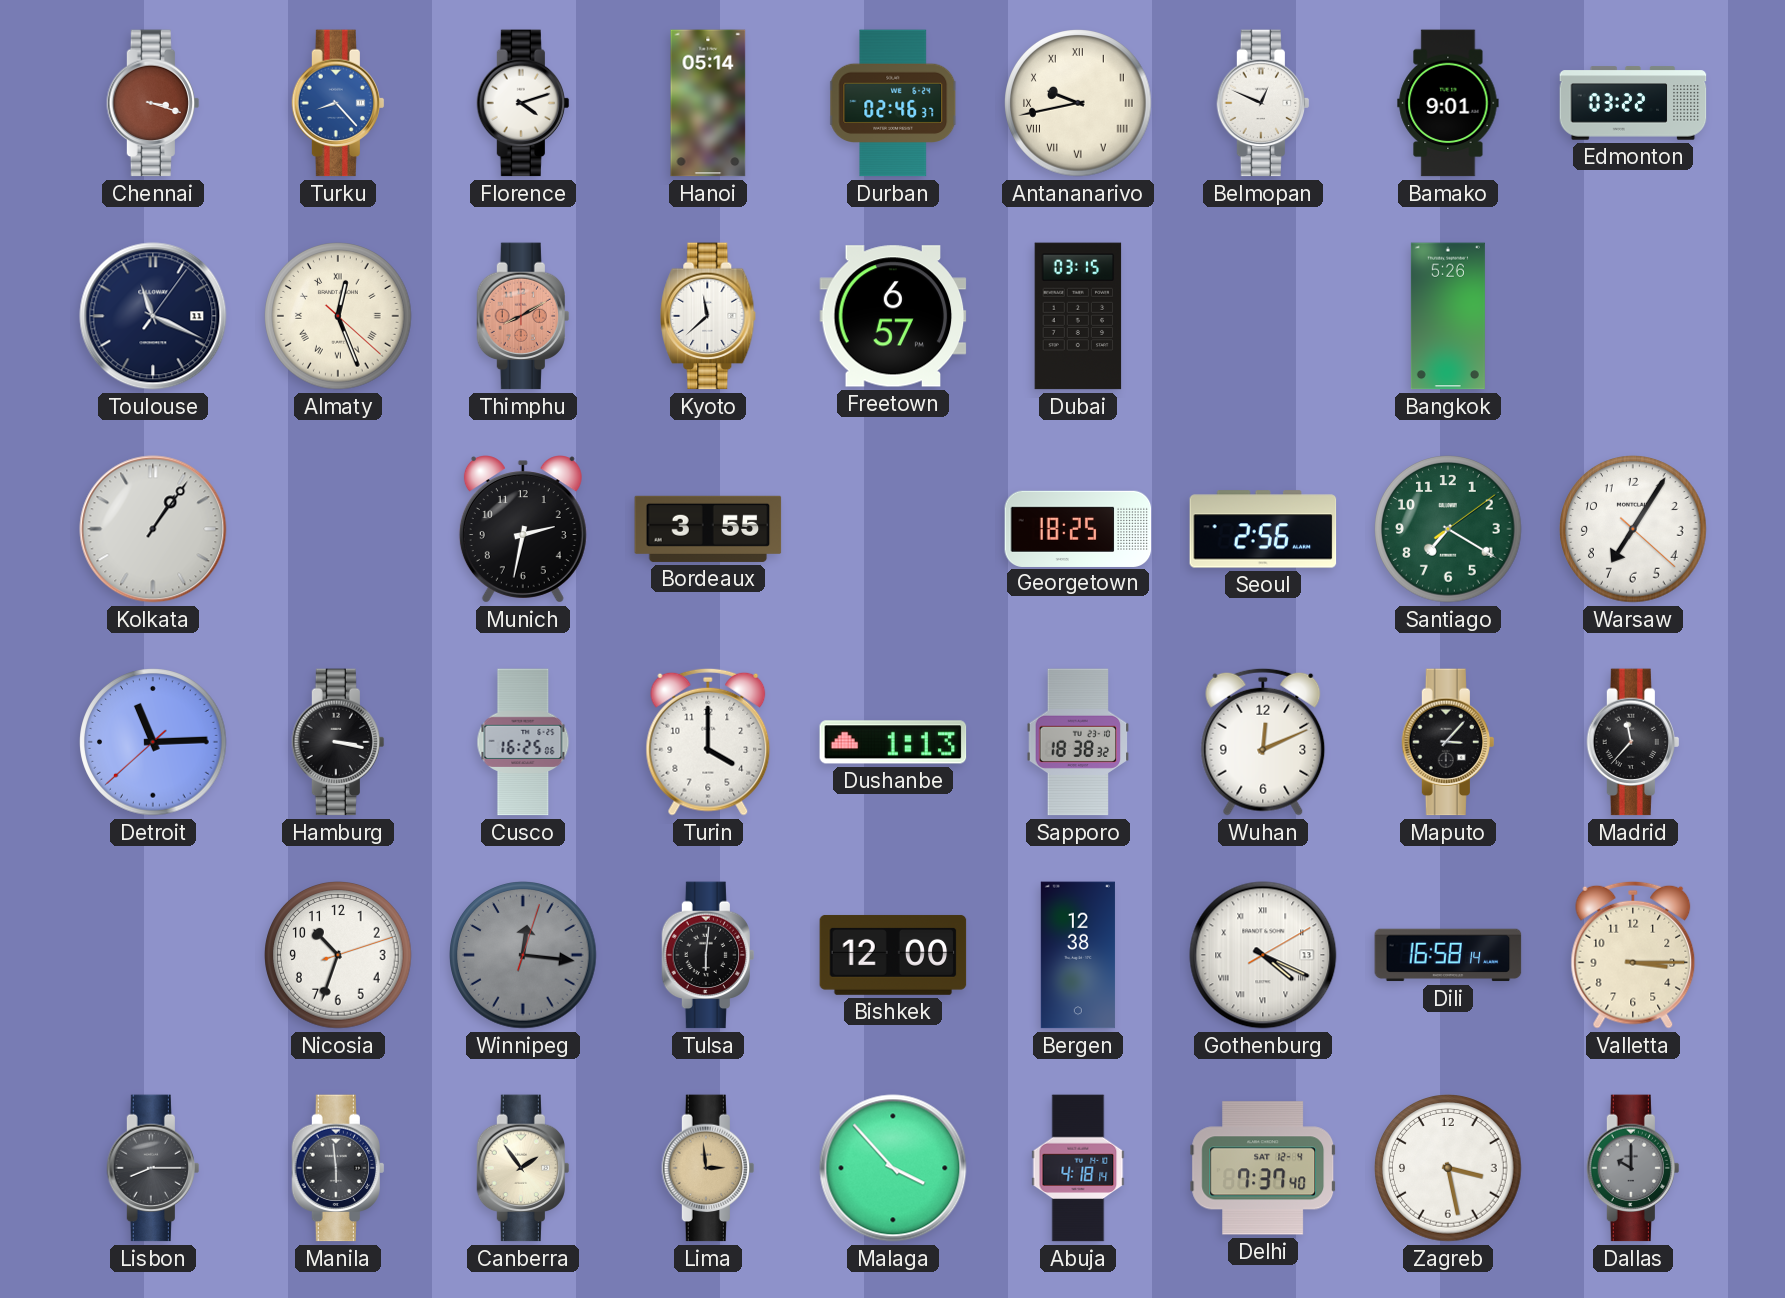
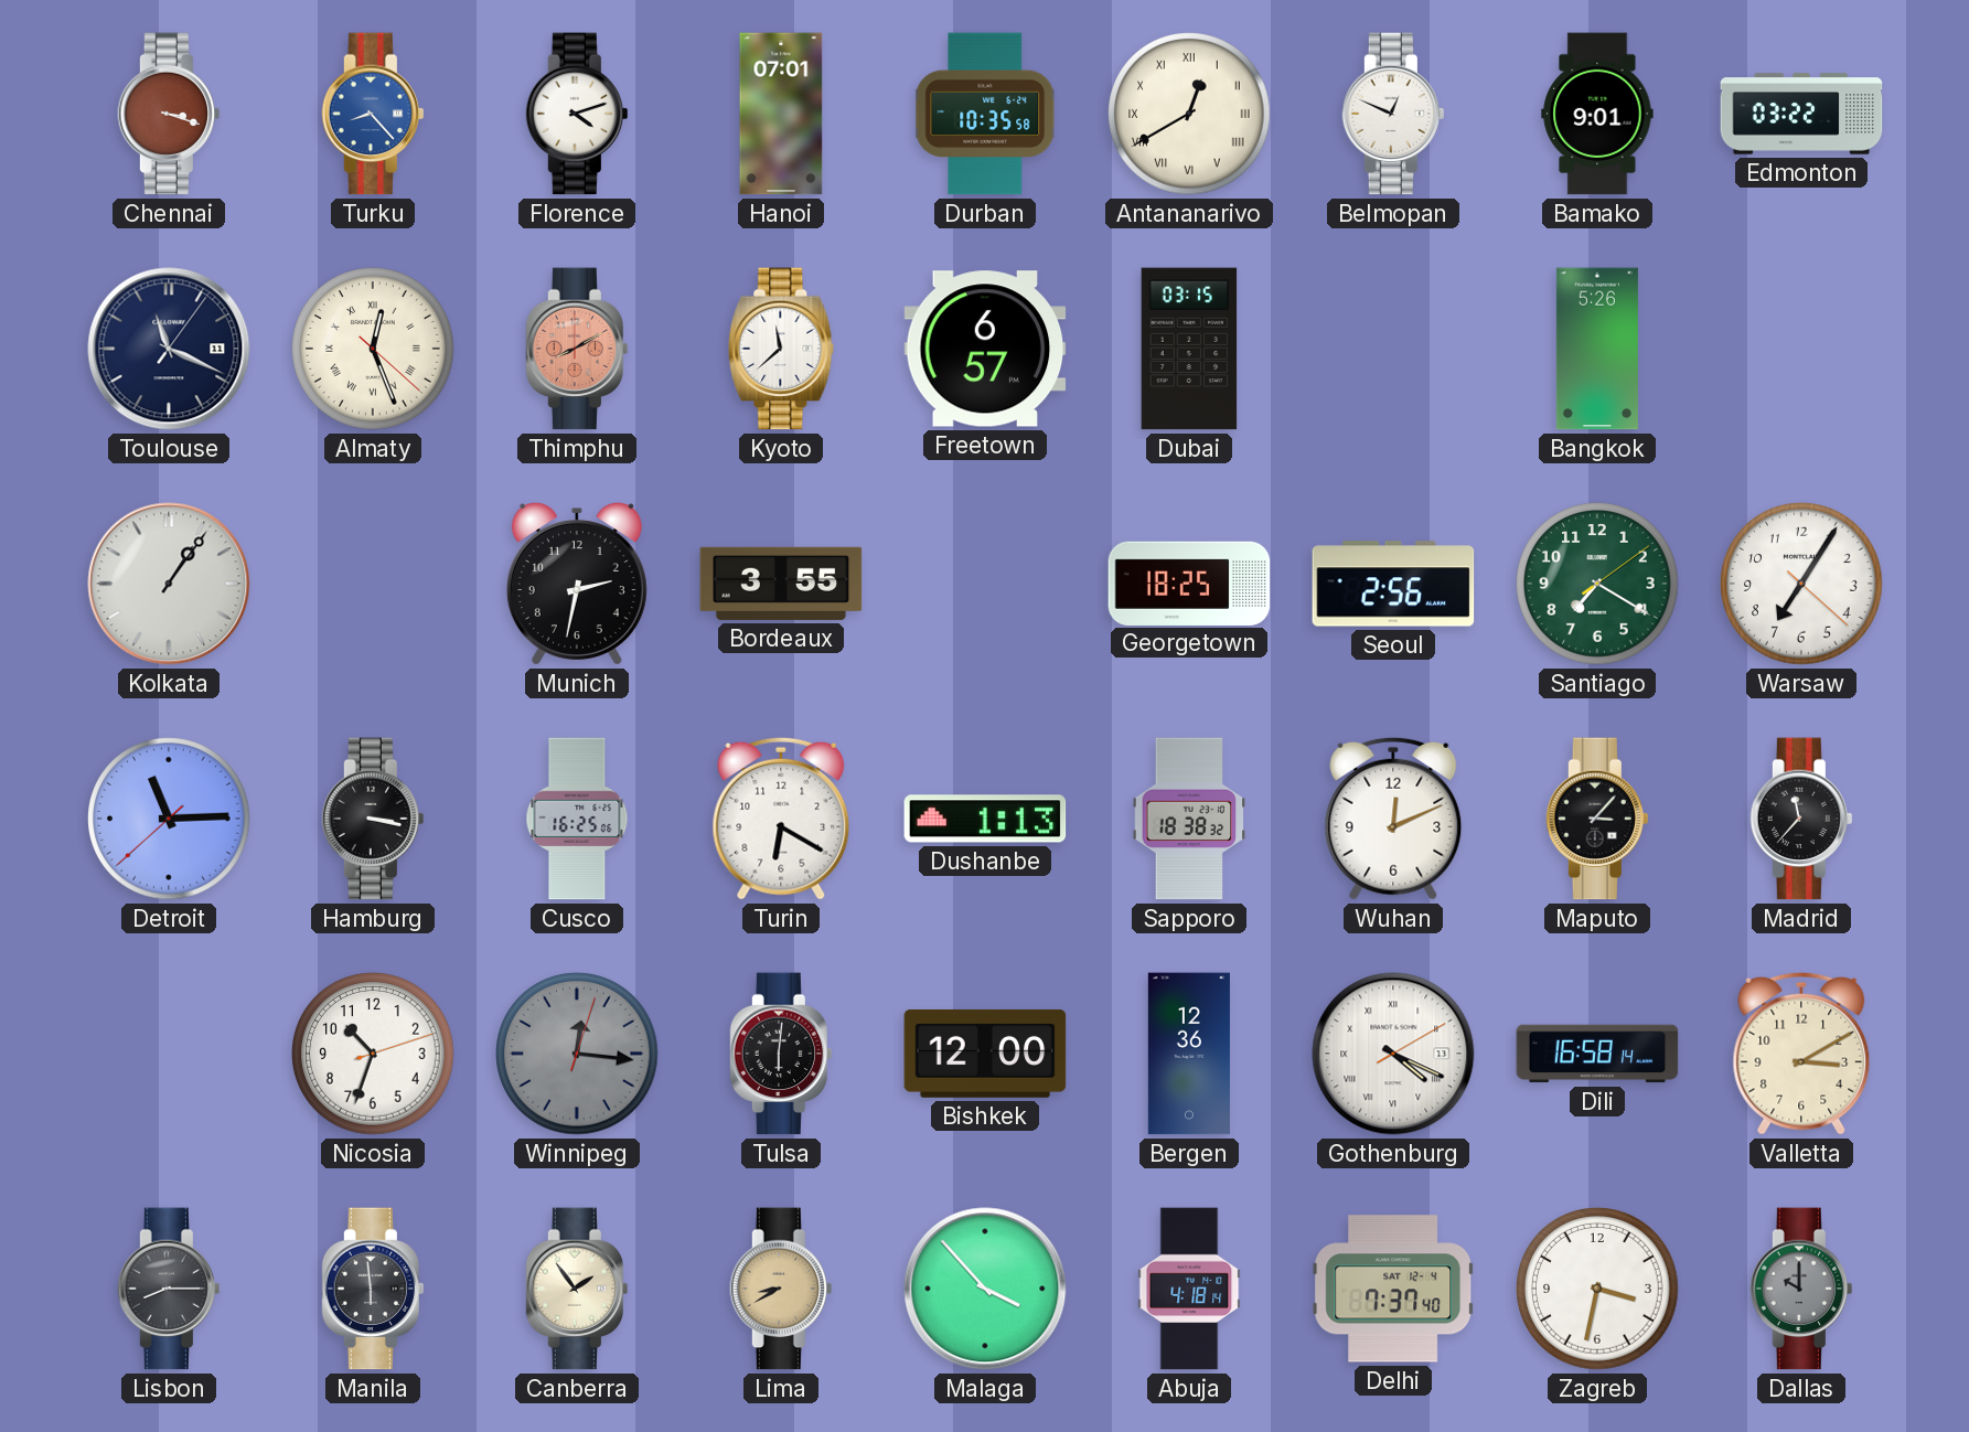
Hanoi: 05:14 -> 07:01 (781, 114)
Durban: 02:46 -> 10:35 (986, 114)
Antananarivo: 9:43 -> 12:40 (1189, 114)
Turin: 4:00 -> 6:20 (781, 819)
Bergen: 12:38 -> 12:36 (1189, 1054)
Valletta: 3:15 -> 3:10 (1801, 1054)
Lima: 2:59 -> 8:40 (781, 1289)
Zagreb: 3:28 -> 3:32 (1597, 1289)
